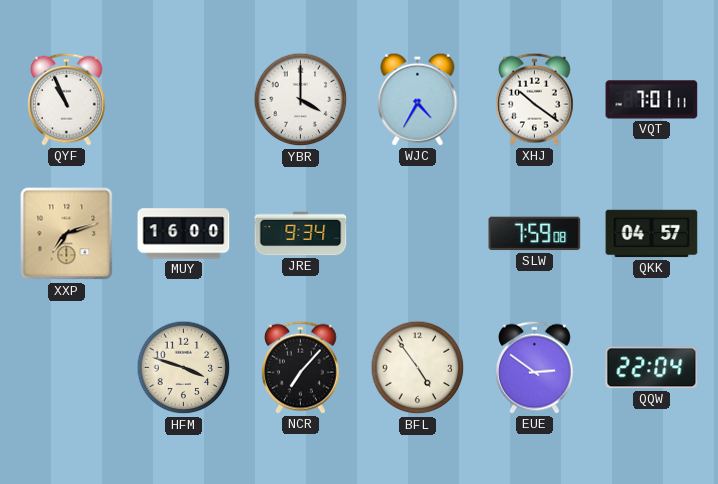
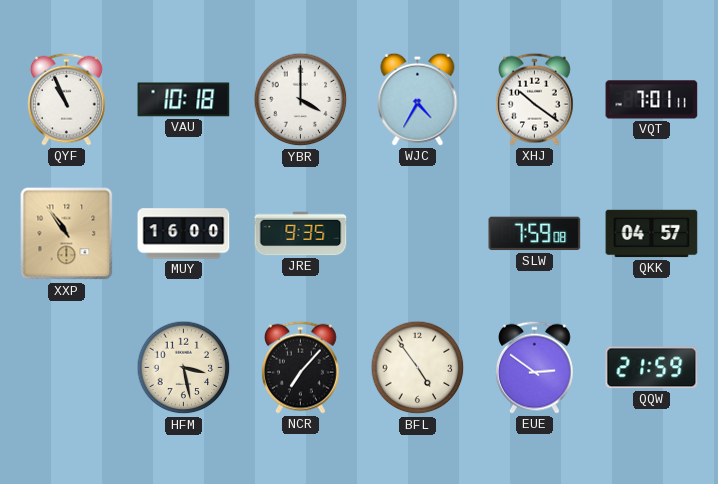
VAU: none -> 10:18 (184, 100)
XXP: 7:12 -> 10:54 (67, 234)
JRE: 9:34 -> 9:35 (301, 234)
HFM: 3:48 -> 3:28 (184, 368)
QQW: 22:04 -> 21:59 (652, 368)
